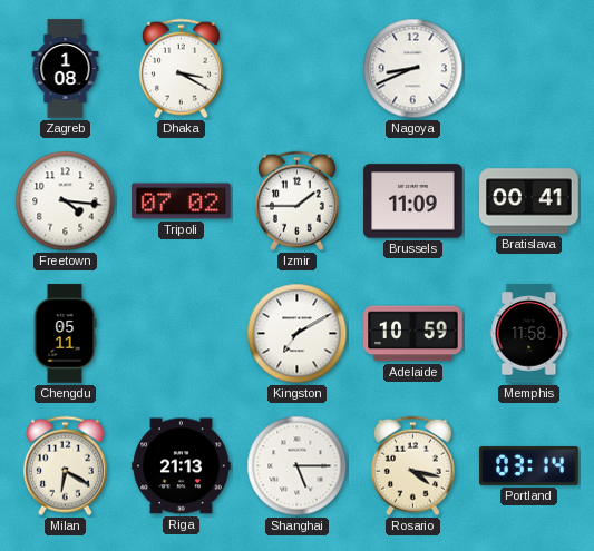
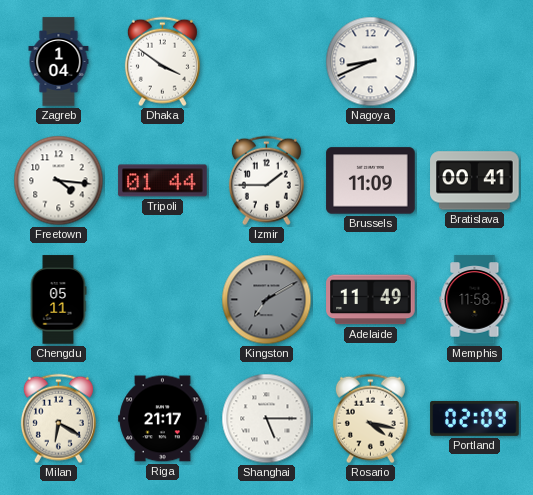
Zagreb: 1:08 -> 1:04 (59, 62)
Dhaka: 3:20 -> 3:51 (162, 62)
Tripoli: 07:02 -> 01:44 (163, 181)
Kingston dial: white -> grey (267, 300)
Adelaide: 10:59 -> 11:49 (371, 300)
Riga: 21:13 -> 21:17 (163, 419)
Portland: 03:14 -> 02:09 (475, 418)
